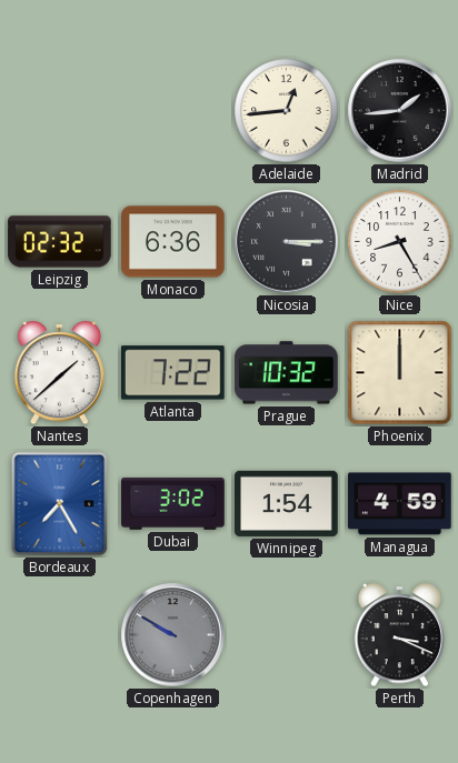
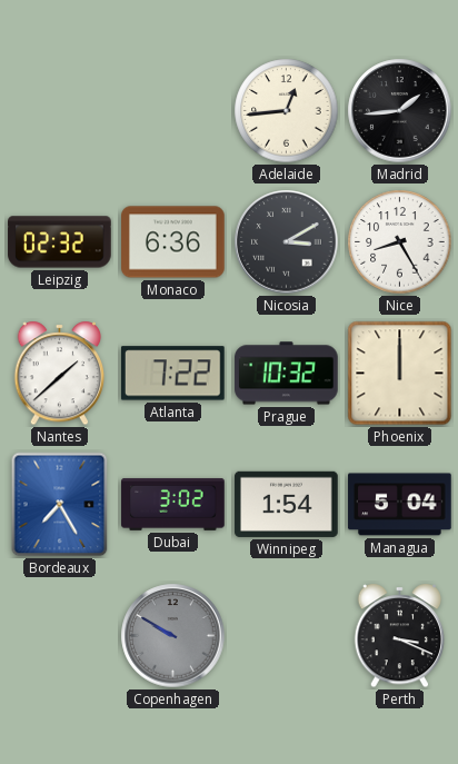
Nicosia: 3:15 -> 3:10 (287, 242)
Managua: 4:59 -> 5:04 (400, 505)
